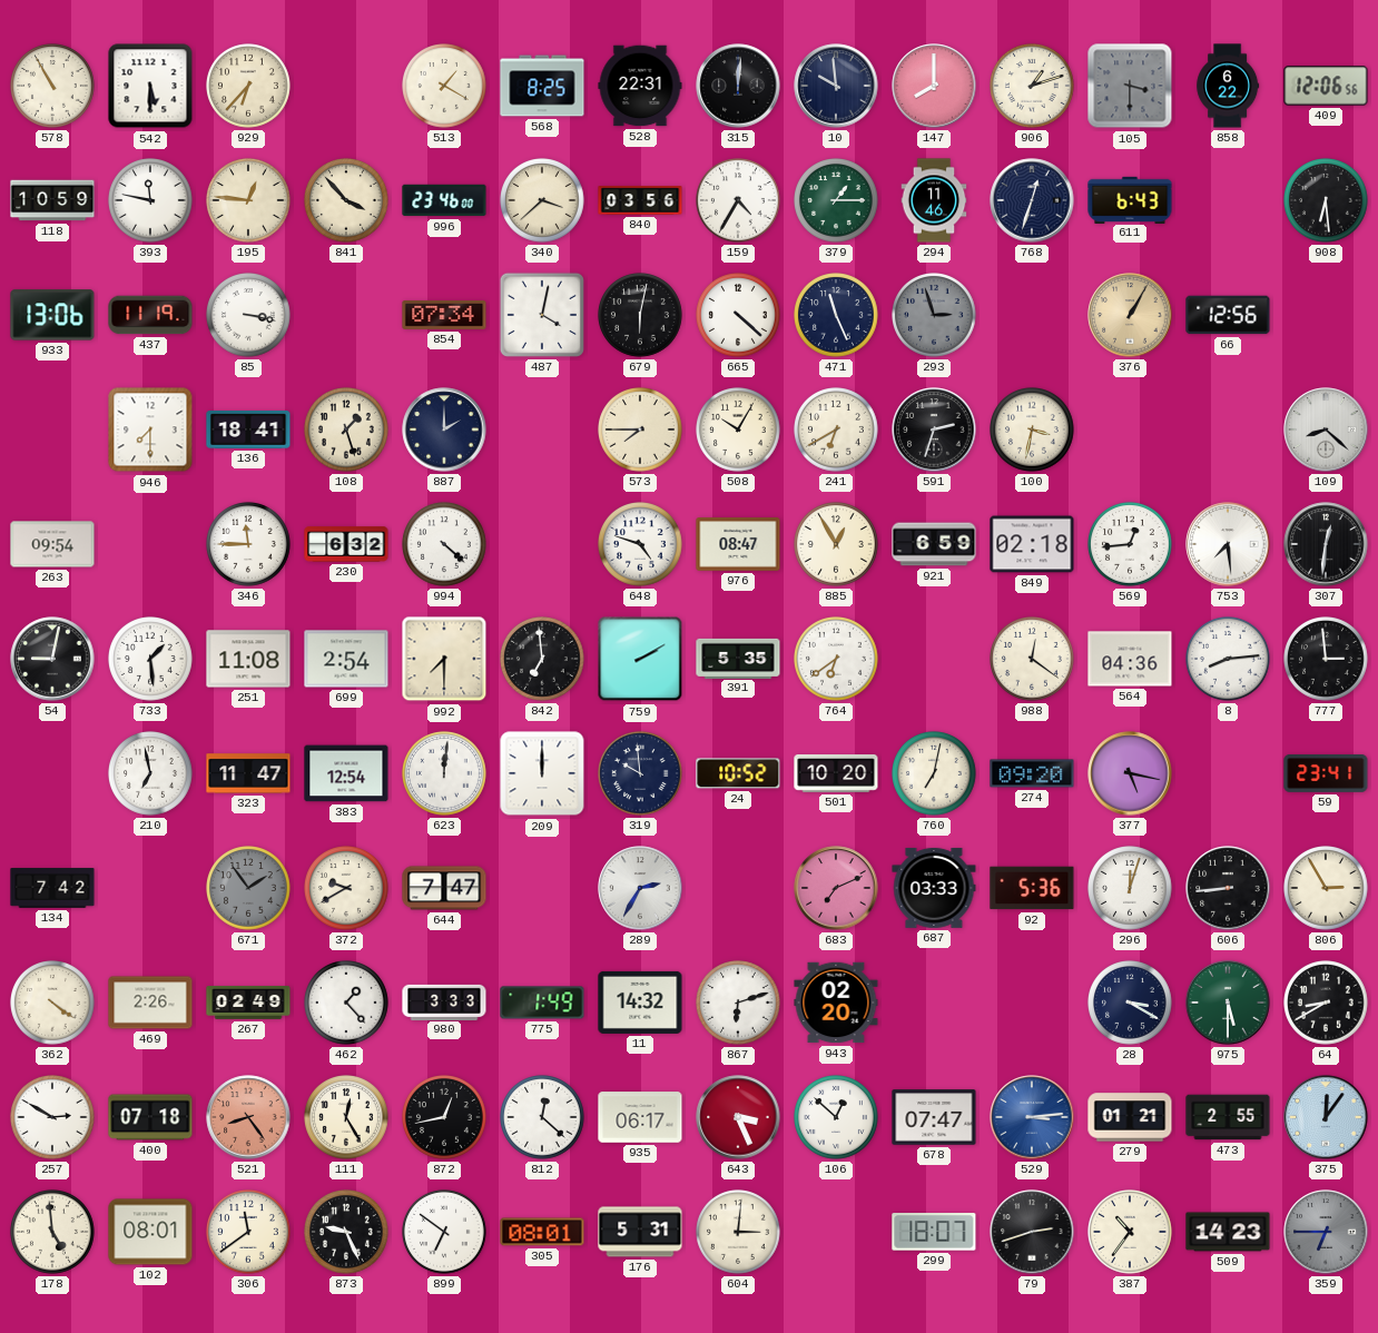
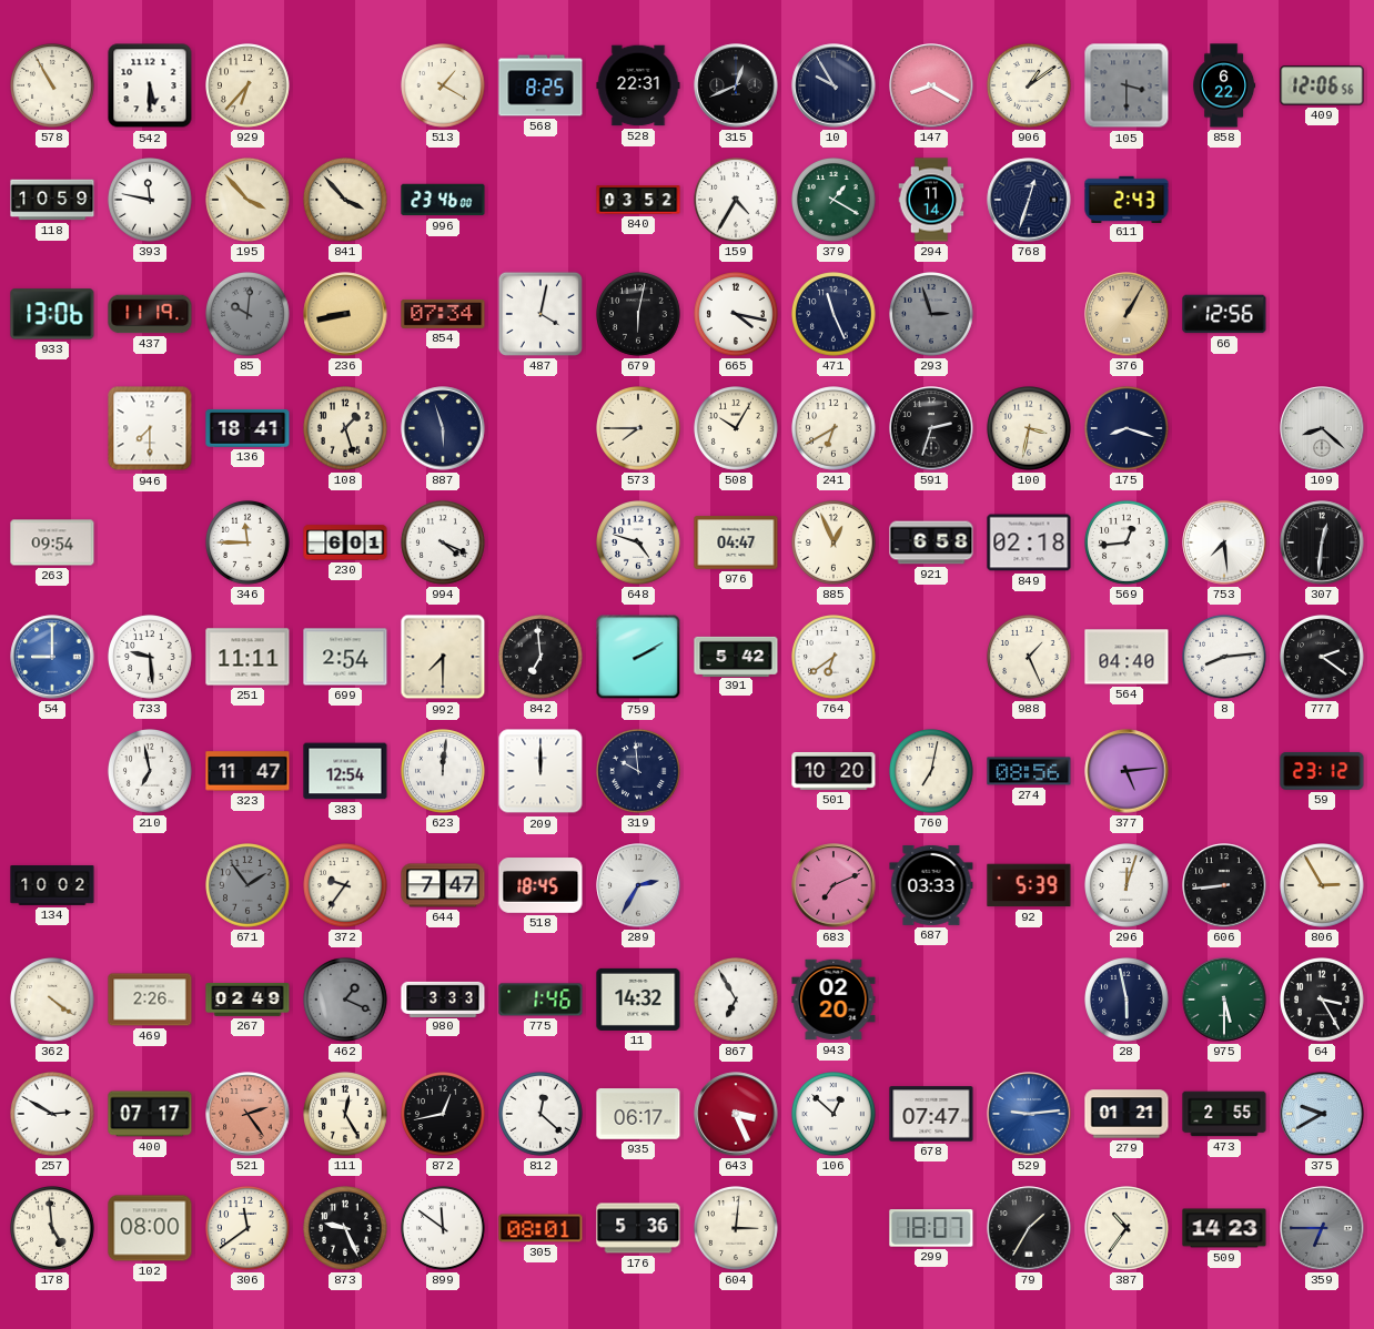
315: 12:01 -> 12:41 (736, 85)
10: 9:59 -> 9:55 (834, 85)
147: 8:00 -> 8:20 (931, 85)
906: 1:12 -> 1:09 (1030, 87)
195: 12:46 -> 3:53 (249, 201)
340: 3:38 -> none (543, 201)
840: 03:56 -> 03:52 (638, 200)
379: 1:15 -> 1:20 (835, 201)
294: 11:46 -> 11:14 (931, 200)
611: 6:43 -> 2:43 (1127, 199)
908: 6:29 -> none (1327, 201)
85: 3:17 -> 10:01 (249, 315)
85 dial: white -> grey (249, 315)
236: none -> 8:43 (345, 314)
665: 4:22 -> 4:17 (737, 315)
887: 2:00 -> 5:57 (443, 428)
175: none -> 8:18 (1128, 429)
230: 6:32 -> 6:01 (345, 542)
994: 4:22 -> 4:19 (444, 544)
976: 08:47 -> 04:47 (736, 542)
885: 12:55 -> 12:56 (835, 544)
921: 6:59 -> 6:58 (931, 542)
54: 9:02 -> 9:00 (52, 657)
54 dial: black -> blue (52, 657)
733: 1:29 -> 9:29 (151, 658)
251: 11:08 -> 11:11 (247, 657)
391: 5:35 -> 5:42 (736, 656)
988: 12:21 -> 1:26 (1030, 658)
564: 04:36 -> 04:40 (1127, 657)
777: 2:59 -> 2:21 (1323, 658)
24: 10:52 -> none (738, 773)
274: 09:20 -> 08:56 (1029, 771)
377: 5:17 -> 5:14 (1127, 771)
59: 23:41 -> 23:12 (1322, 771)
134: 7:42 -> 10:02 (52, 886)
372: 9:40 -> 9:36 (346, 886)
518: none -> 18:45 (540, 885)
92: 5:36 -> 5:39 (1029, 885)
462: 1:23 -> 1:19 (346, 1001)
462 dial: white -> grey (346, 1001)
775: 1:49 -> 1:46 (540, 1000)
867: 6:12 -> 6:55 (737, 1001)
28: 3:20 -> 5:58 (1128, 1001)
64: 8:40 -> 3:25 (1323, 1001)
400: 07:18 -> 07:17 (150, 1114)
521: 8:24 -> 2:24 (247, 1114)
529: 3:14 -> 9:14 (1029, 1114)
375: 12:06 -> 9:40 (1322, 1114)
102: 08:01 -> 08:00 (150, 1228)
899: 6:51 -> 11:51 (444, 1229)
176: 5:31 -> 5:36 (638, 1228)
79: 2:42 -> 1:35 (1029, 1228)
